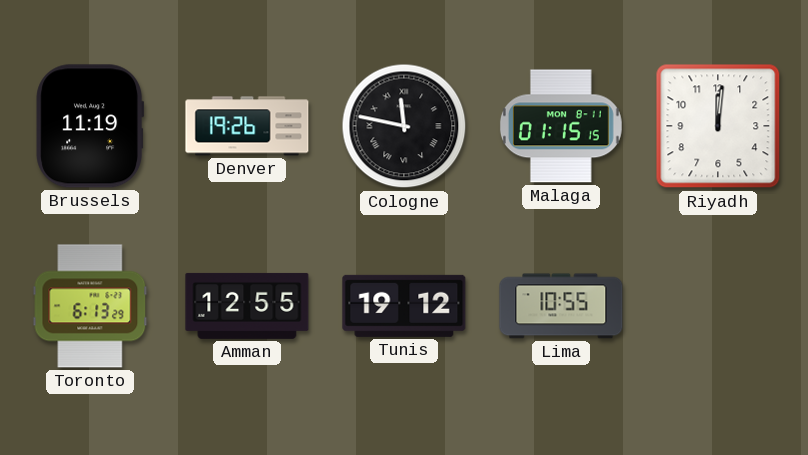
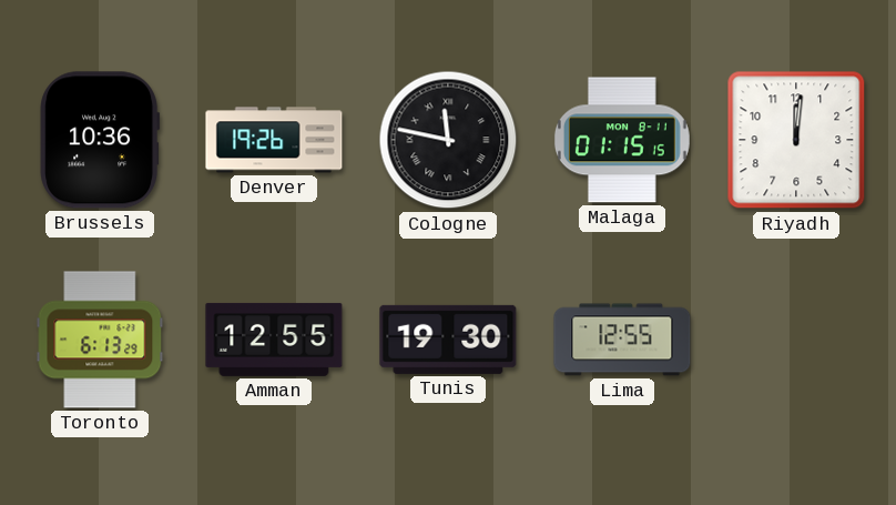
Brussels: 11:19 -> 10:36 (100, 140)
Tunis: 19:12 -> 19:30 (448, 340)
Lima: 10:55 -> 12:55 (622, 340)
